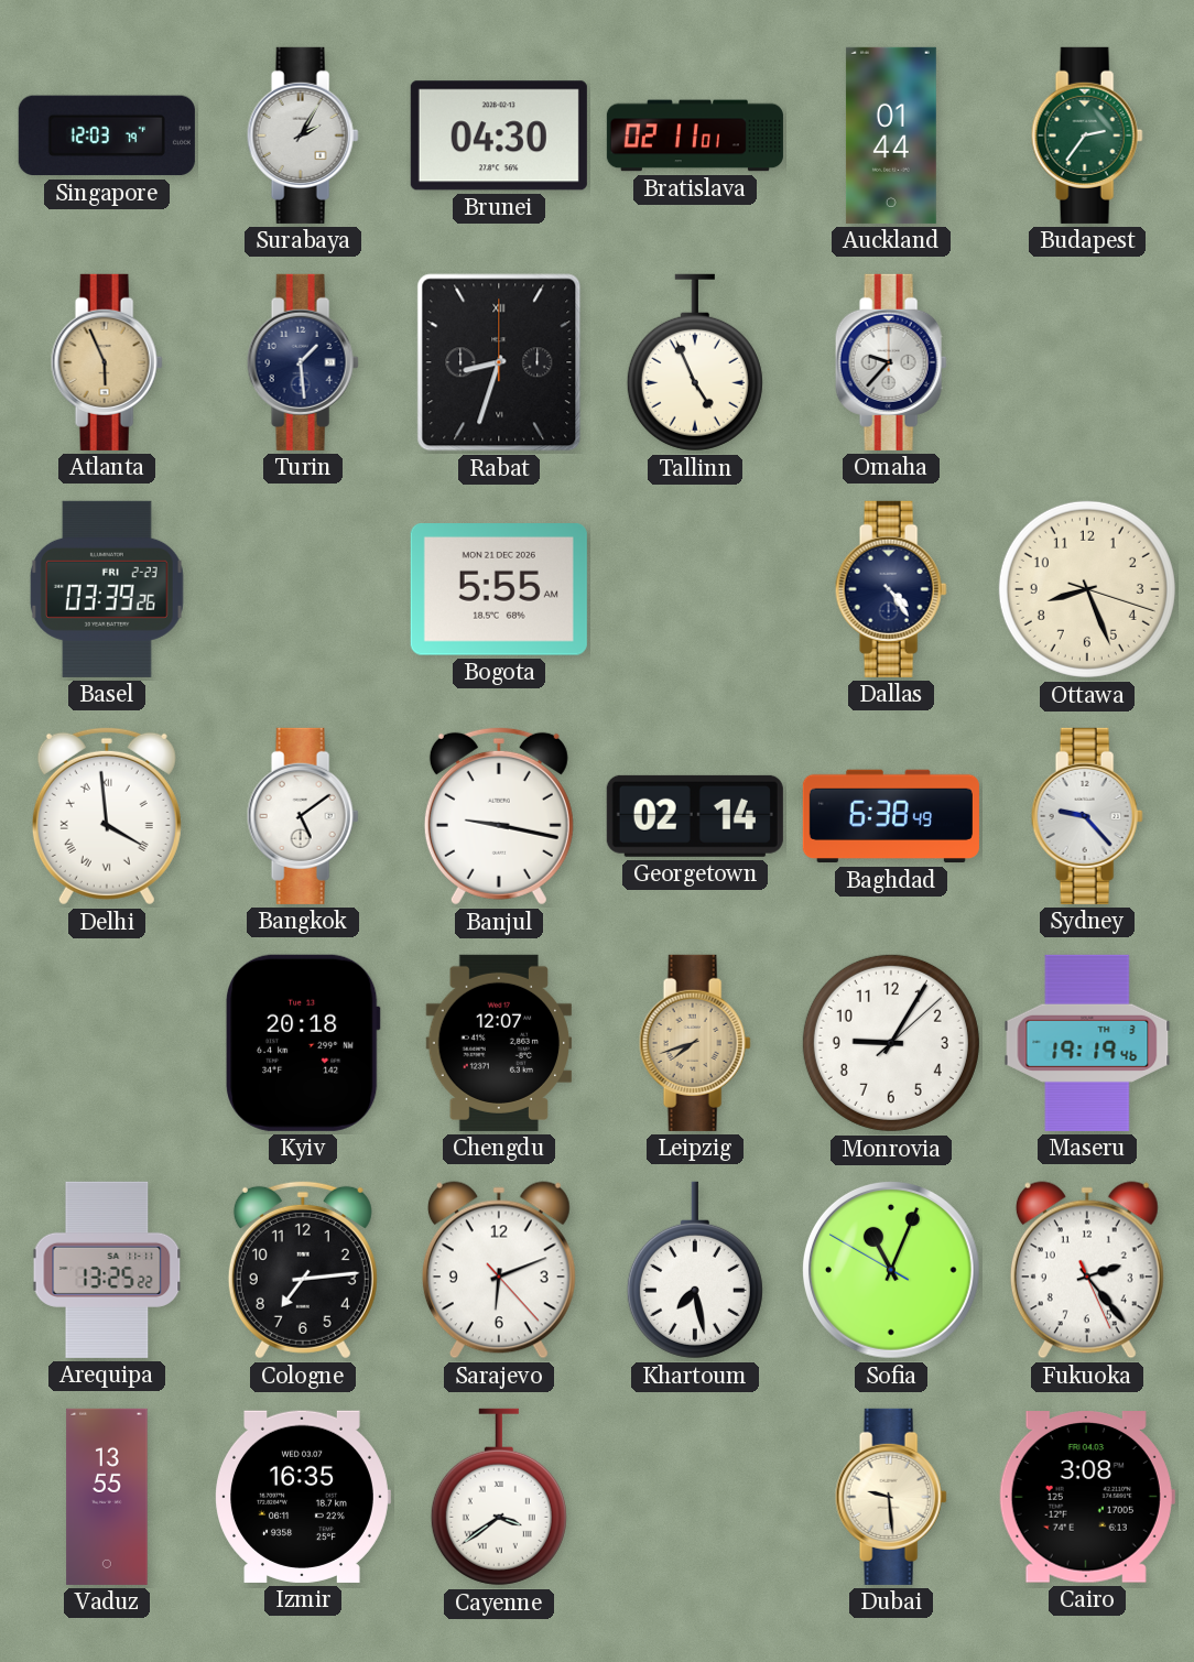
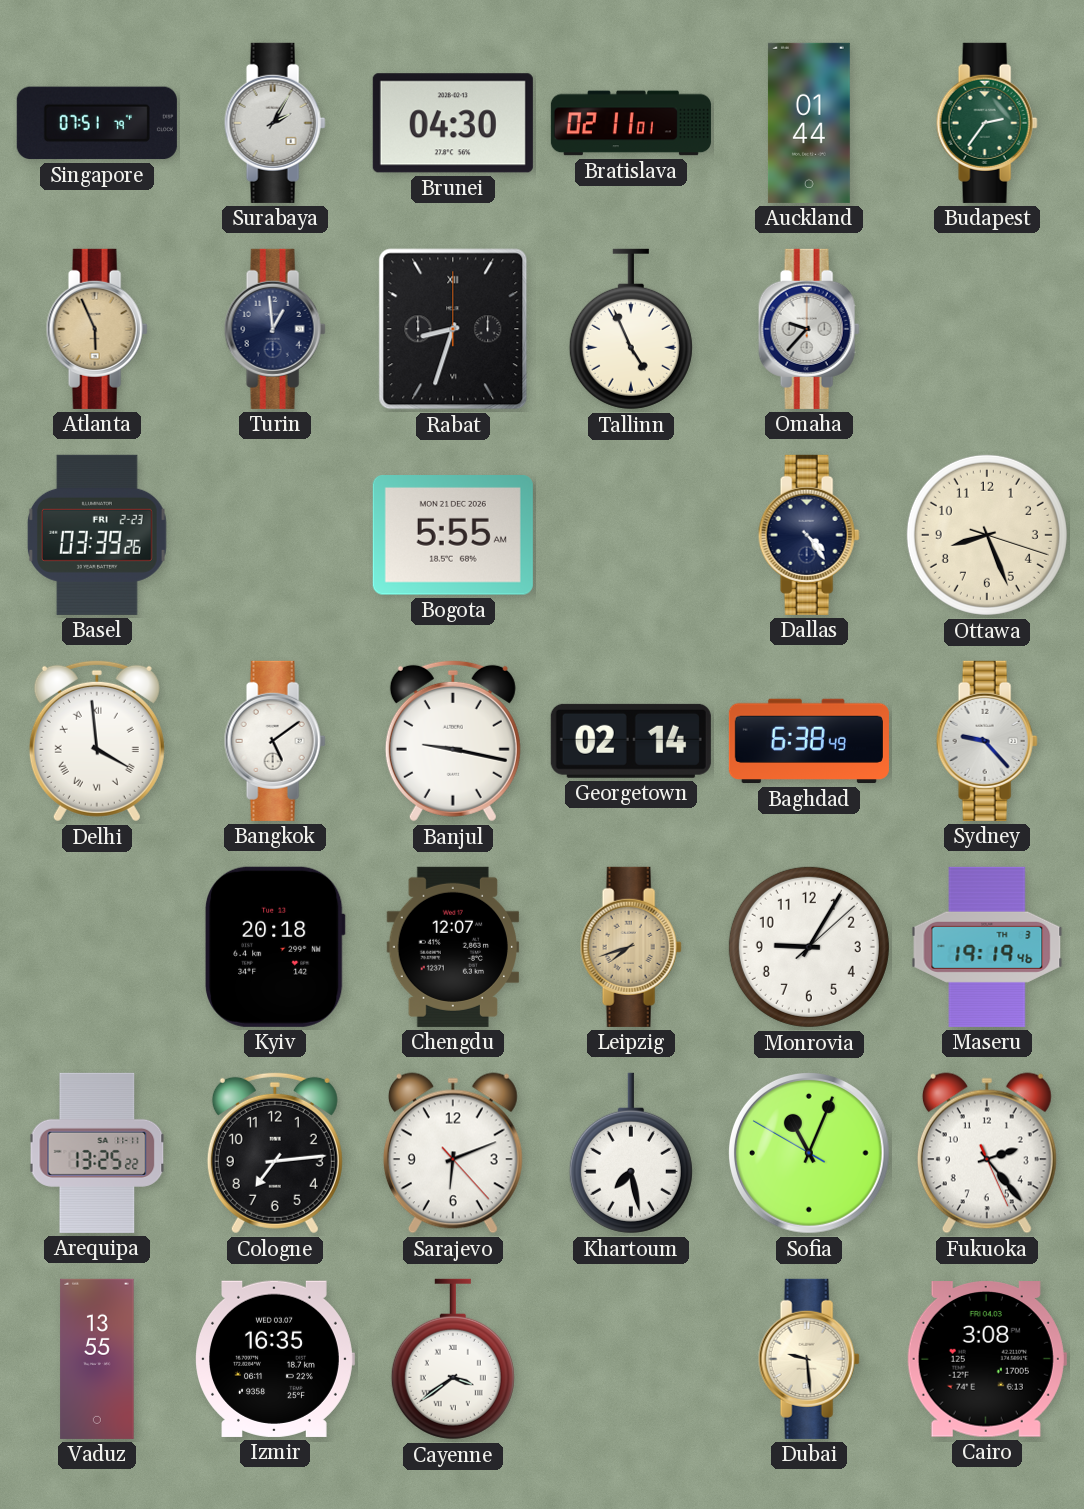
Singapore: 12:03 -> 07:51 (97, 123)
Turin: 1:29 -> 12:59 (275, 329)
